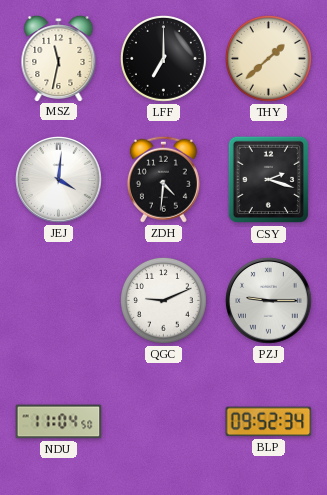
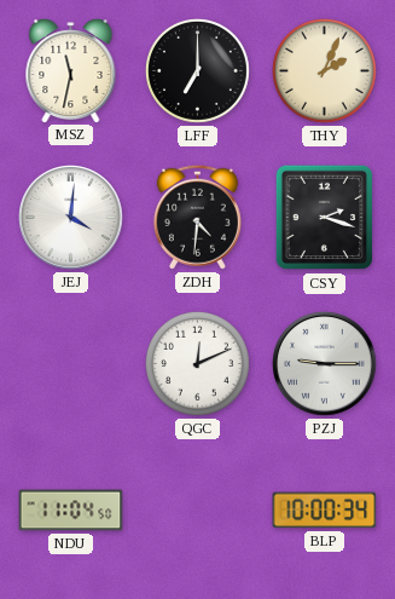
THY: 1:38 -> 2:04 (324, 70)
QGC: 9:11 -> 12:11 (197, 363)
BLP: 09:52 -> 10:00 (325, 511)
